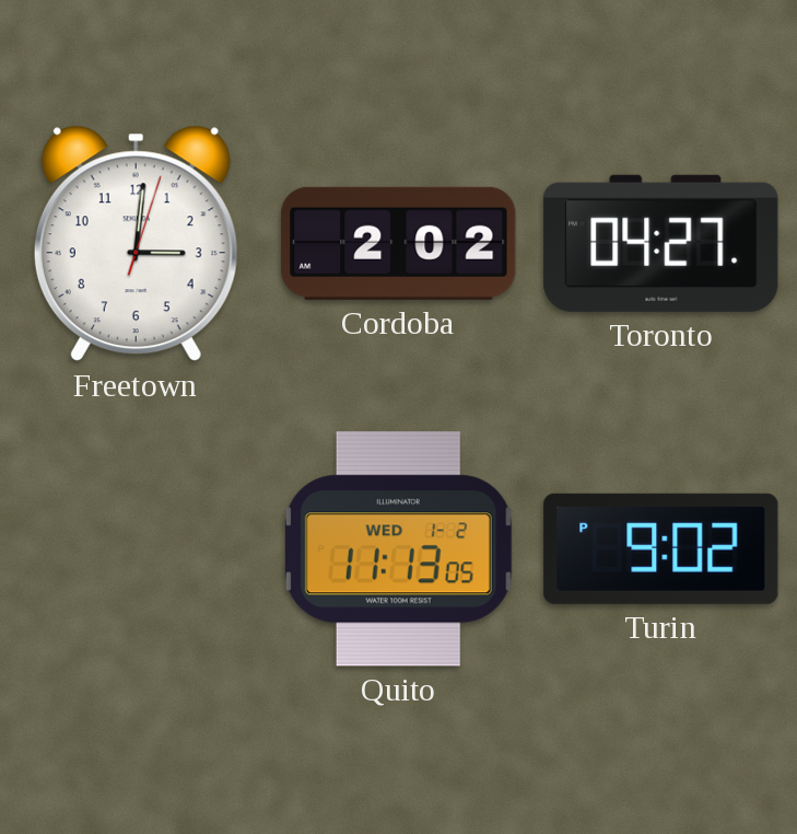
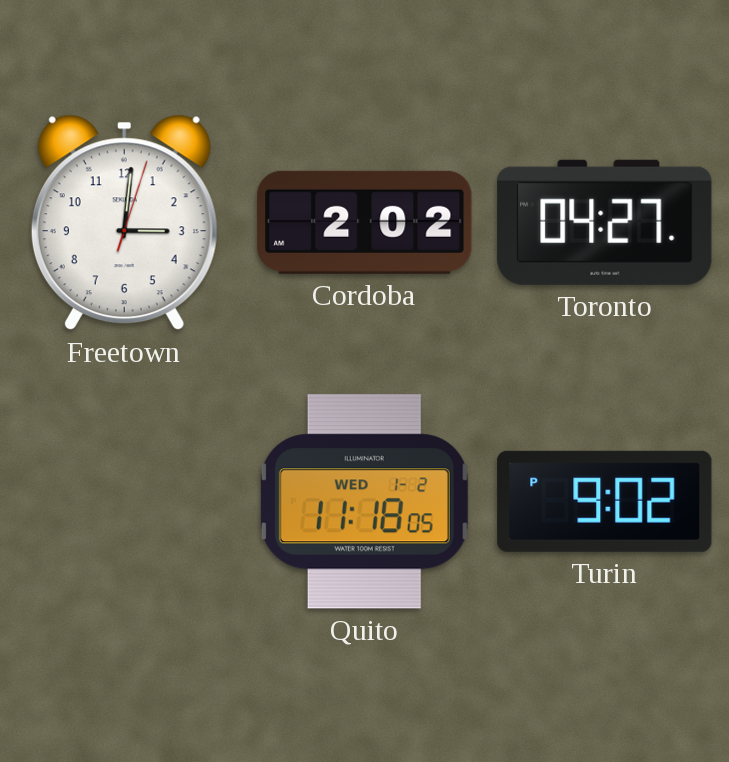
Quito: 11:13 -> 11:18 (364, 502)
